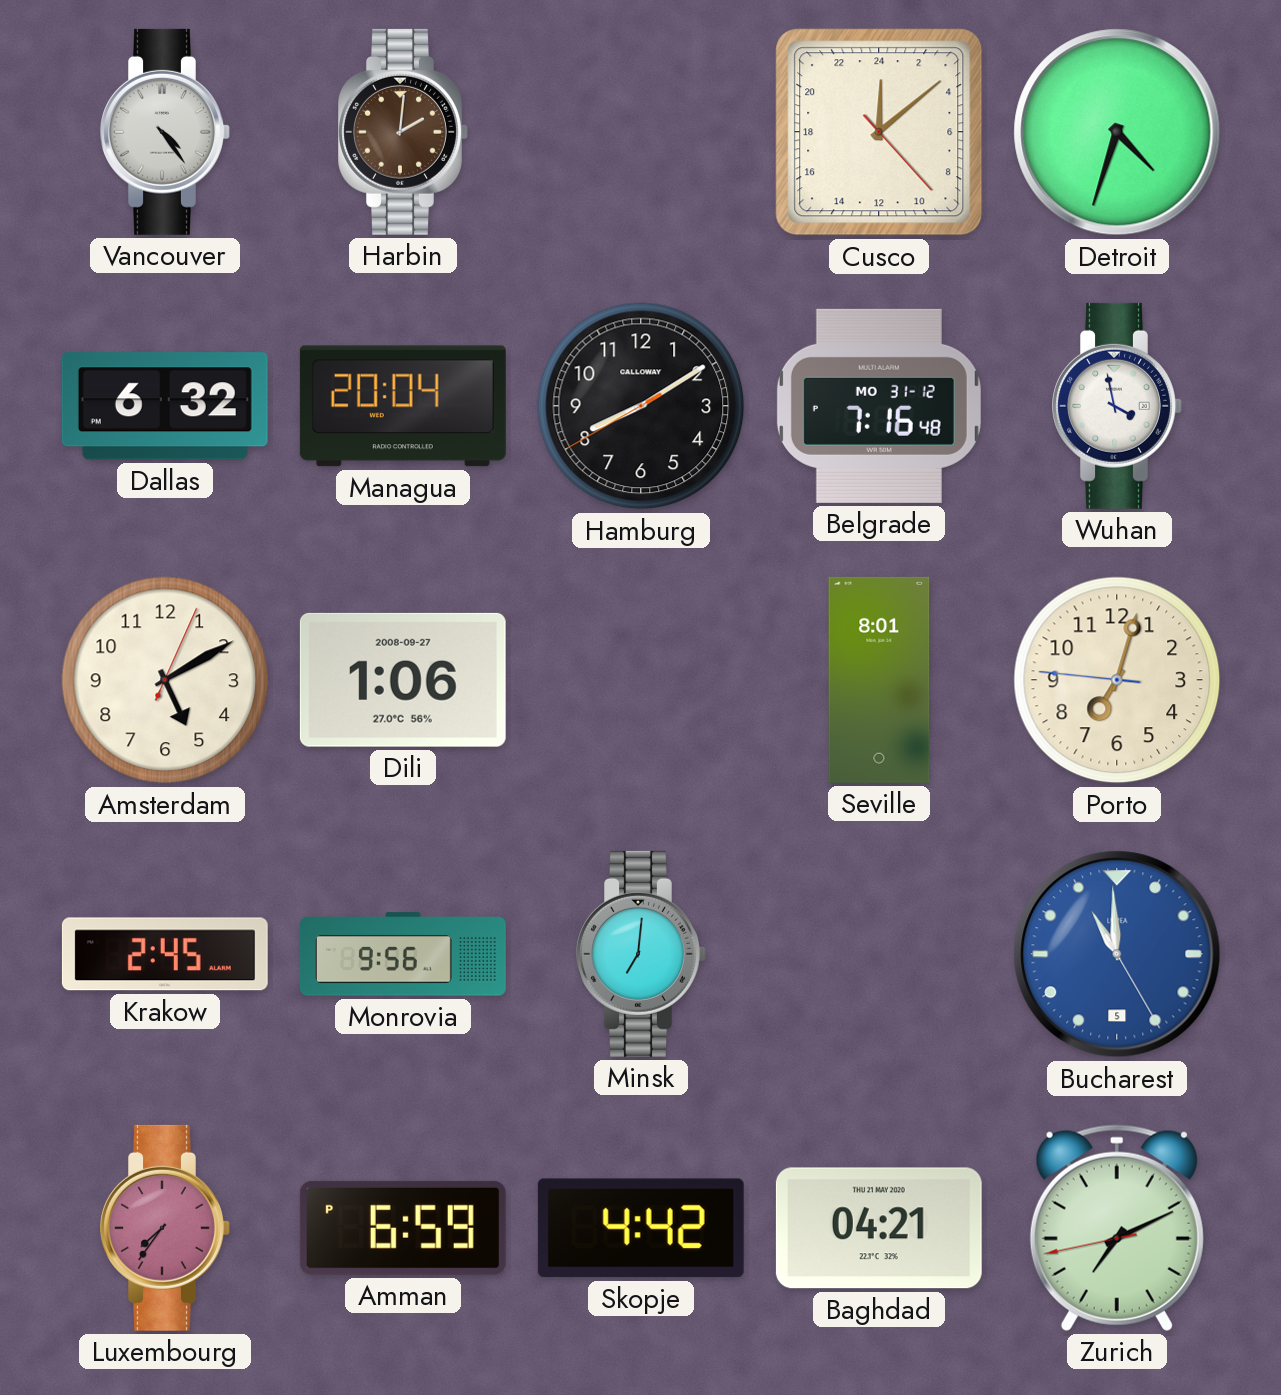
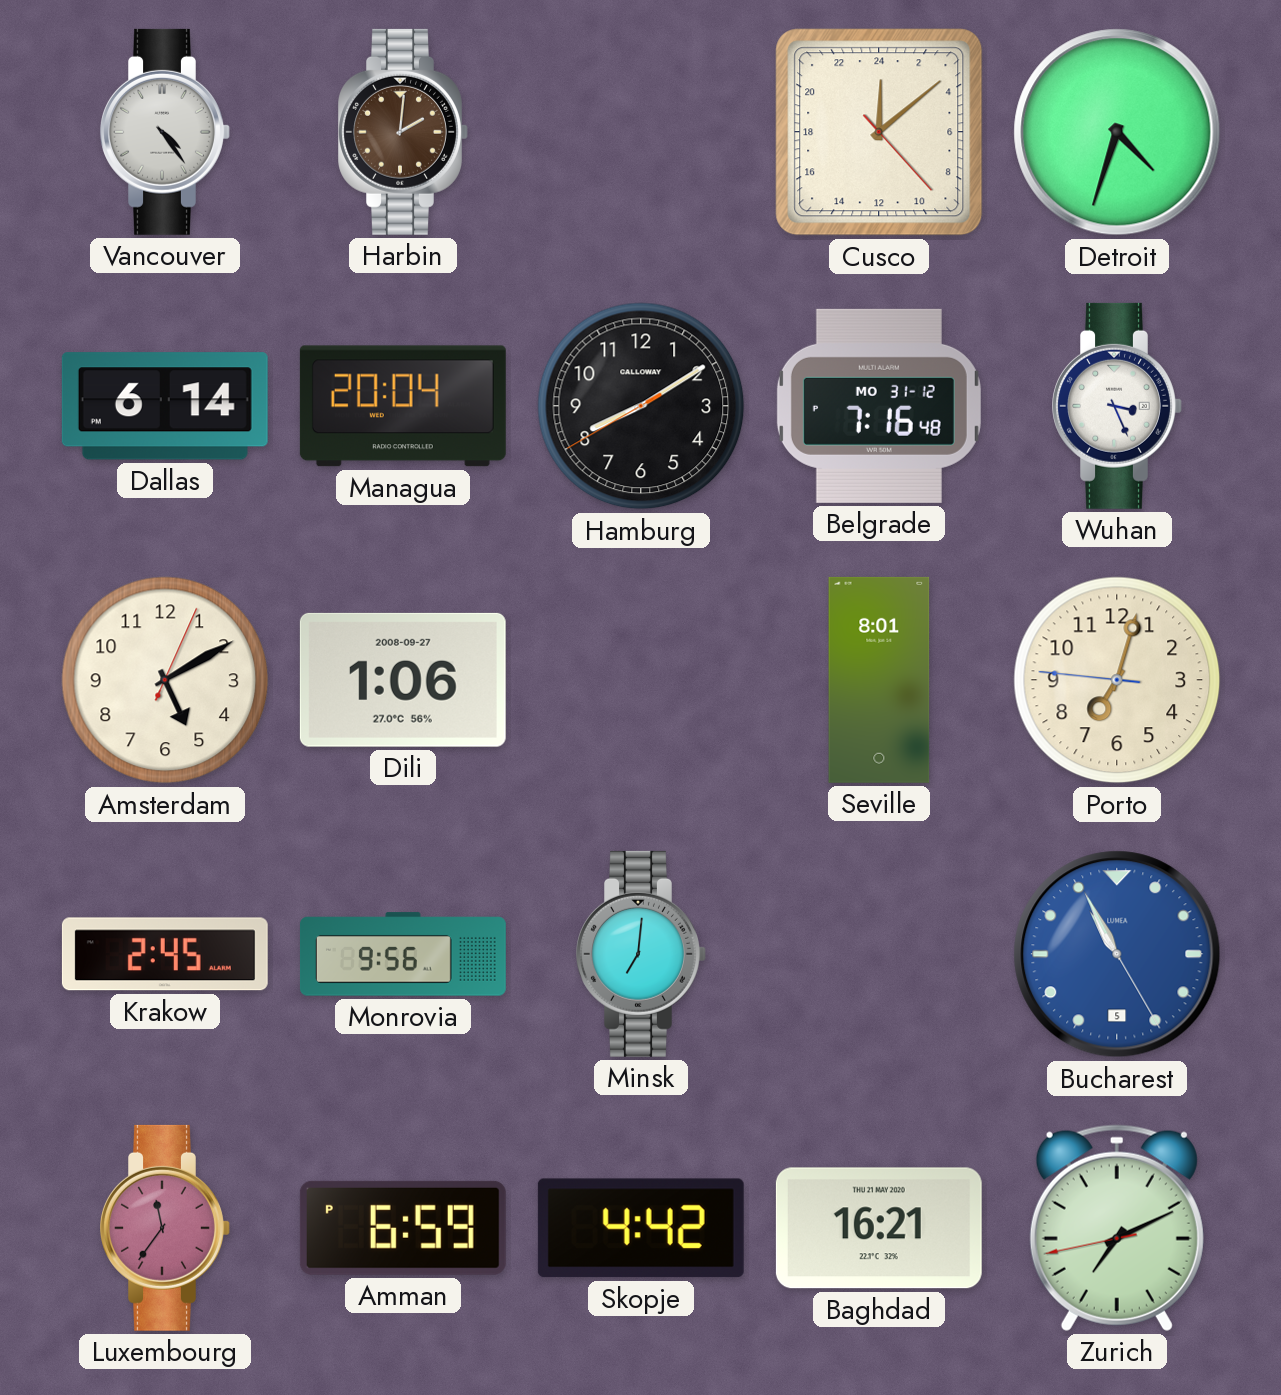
Dallas: 6:32 -> 6:14 (165, 406)
Wuhan: 3:58 -> 3:26 (1117, 406)
Bucharest: 10:59 -> 10:55 (1117, 954)
Luxembourg: 7:36 -> 11:36 (165, 1228)
Baghdad: 04:21 -> 16:21 (879, 1228)
